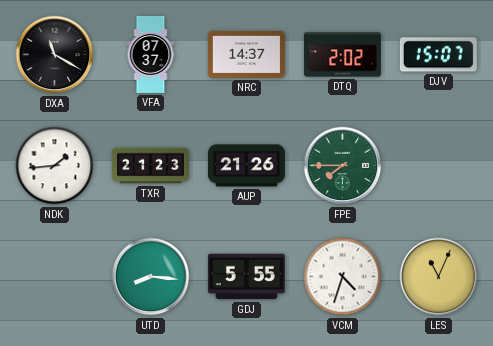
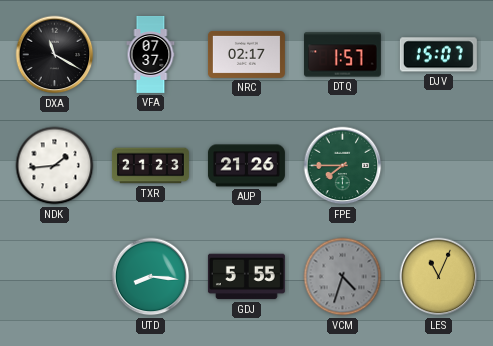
NRC: 14:37 -> 02:17 (246, 54)
DTQ: 2:02 -> 1:57 (342, 55)
VCM dial: white -> grey (343, 277)
